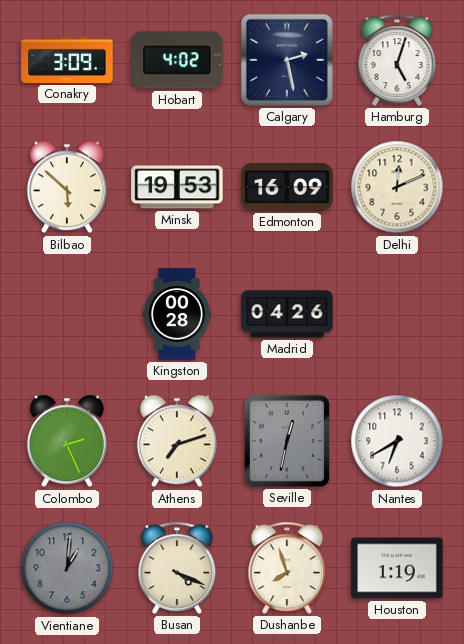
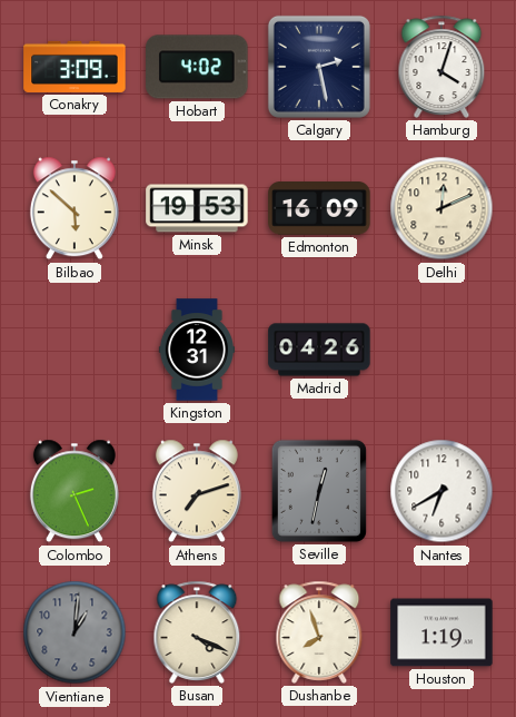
Hamburg: 5:03 -> 4:03 (441, 67)
Kingston: 00:28 -> 12:31 (197, 350)
